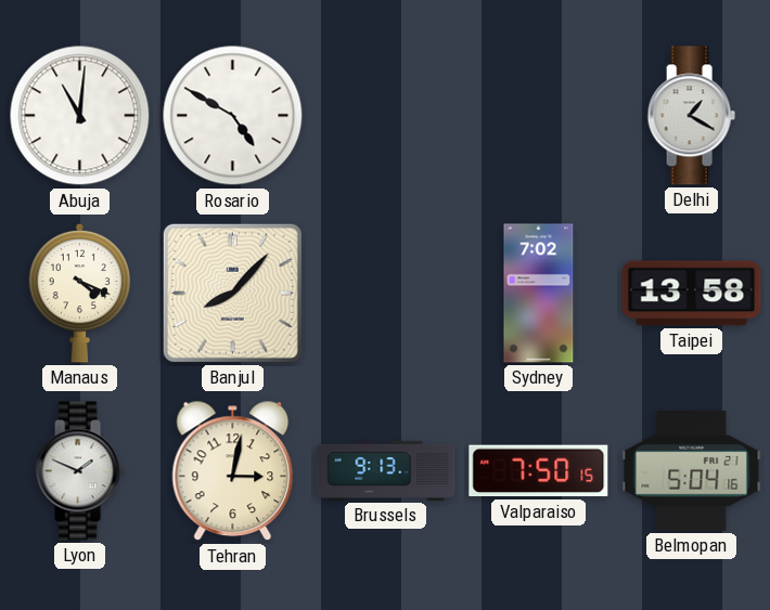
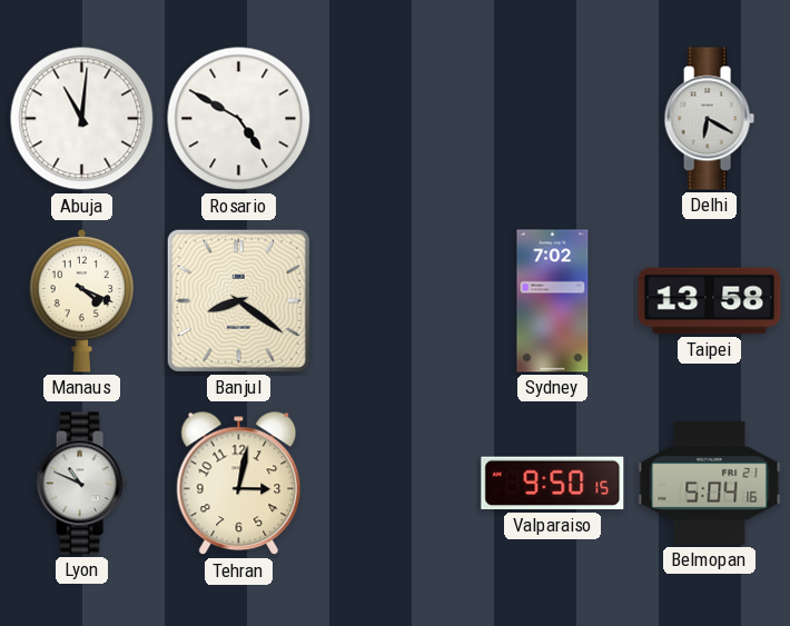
Delhi: 1:20 -> 6:20 (709, 119)
Banjul: 8:07 -> 8:21 (238, 300)
Lyon: 1:49 -> 10:49 (81, 484)
Brussels: 9:13 -> none (386, 470)
Valparaiso: 7:50 -> 9:50 (553, 484)
